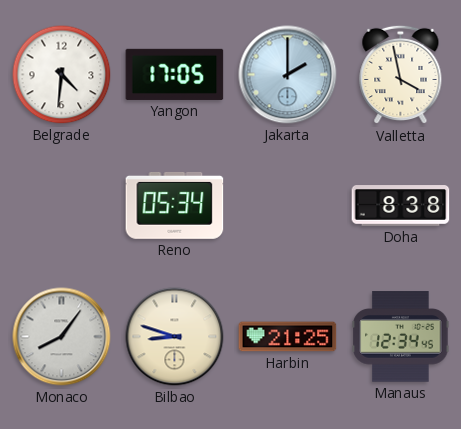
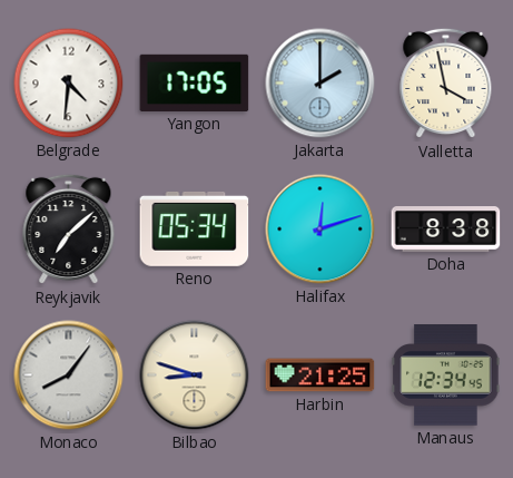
Reykjavik: none -> 7:08 (69, 230)
Halifax: none -> 12:12 (320, 230)
